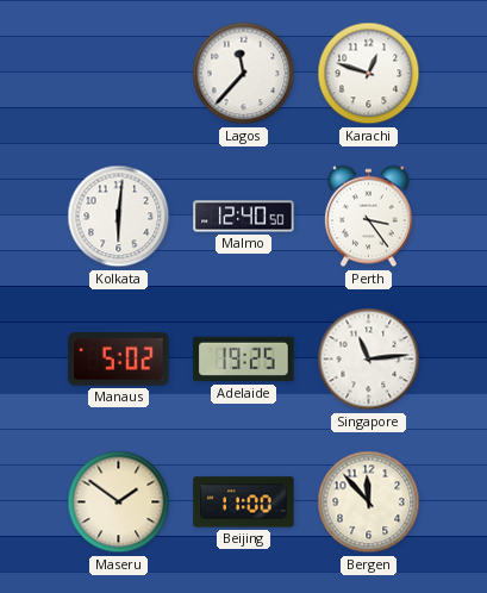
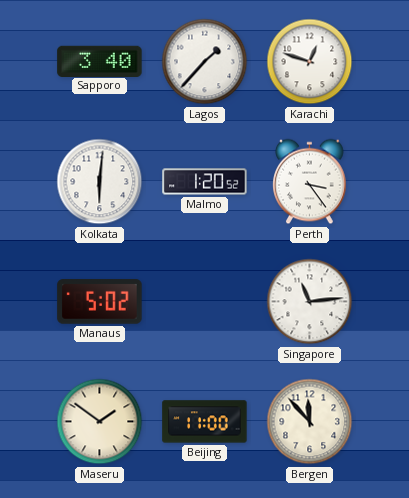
Sapporo: none -> 3:40 (100, 61)
Lagos: 11:37 -> 1:37 (205, 62)
Malmo: 12:40 -> 1:20 (205, 182)
Adelaide: 19:25 -> none (244, 360)
